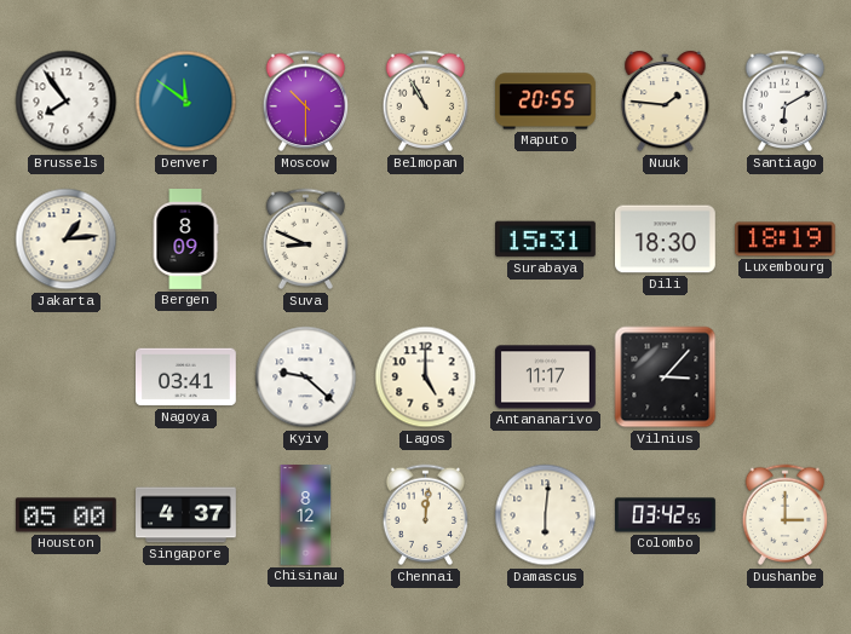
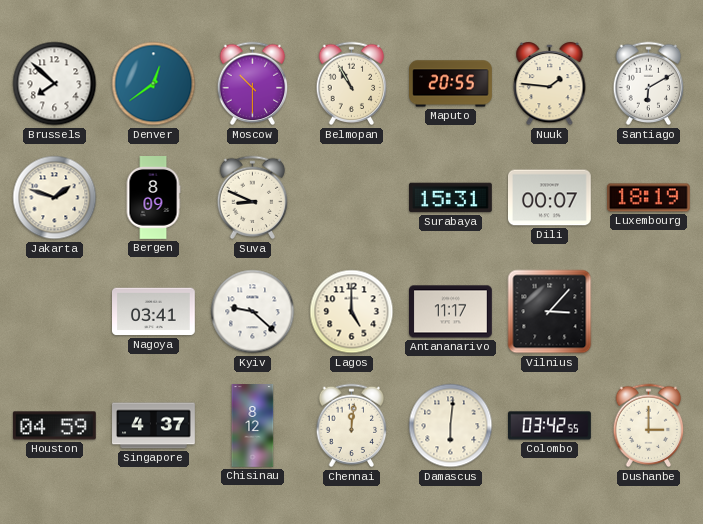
Brussels: 7:54 -> 7:52 (55, 84)
Denver: 11:51 -> 12:39 (154, 84)
Jakarta: 1:14 -> 1:48 (55, 198)
Dili: 18:30 -> 00:07 (550, 198)
Houston: 05:00 -> 04:59 (54, 426)
